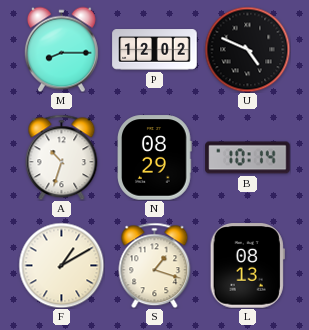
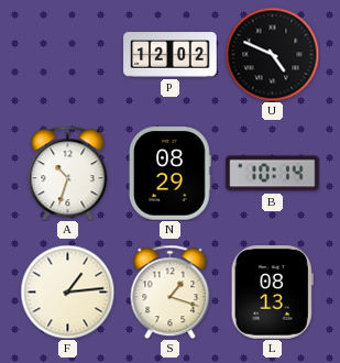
M: 8:15 -> none (61, 49)
F: 1:10 -> 1:14 (67, 291)
